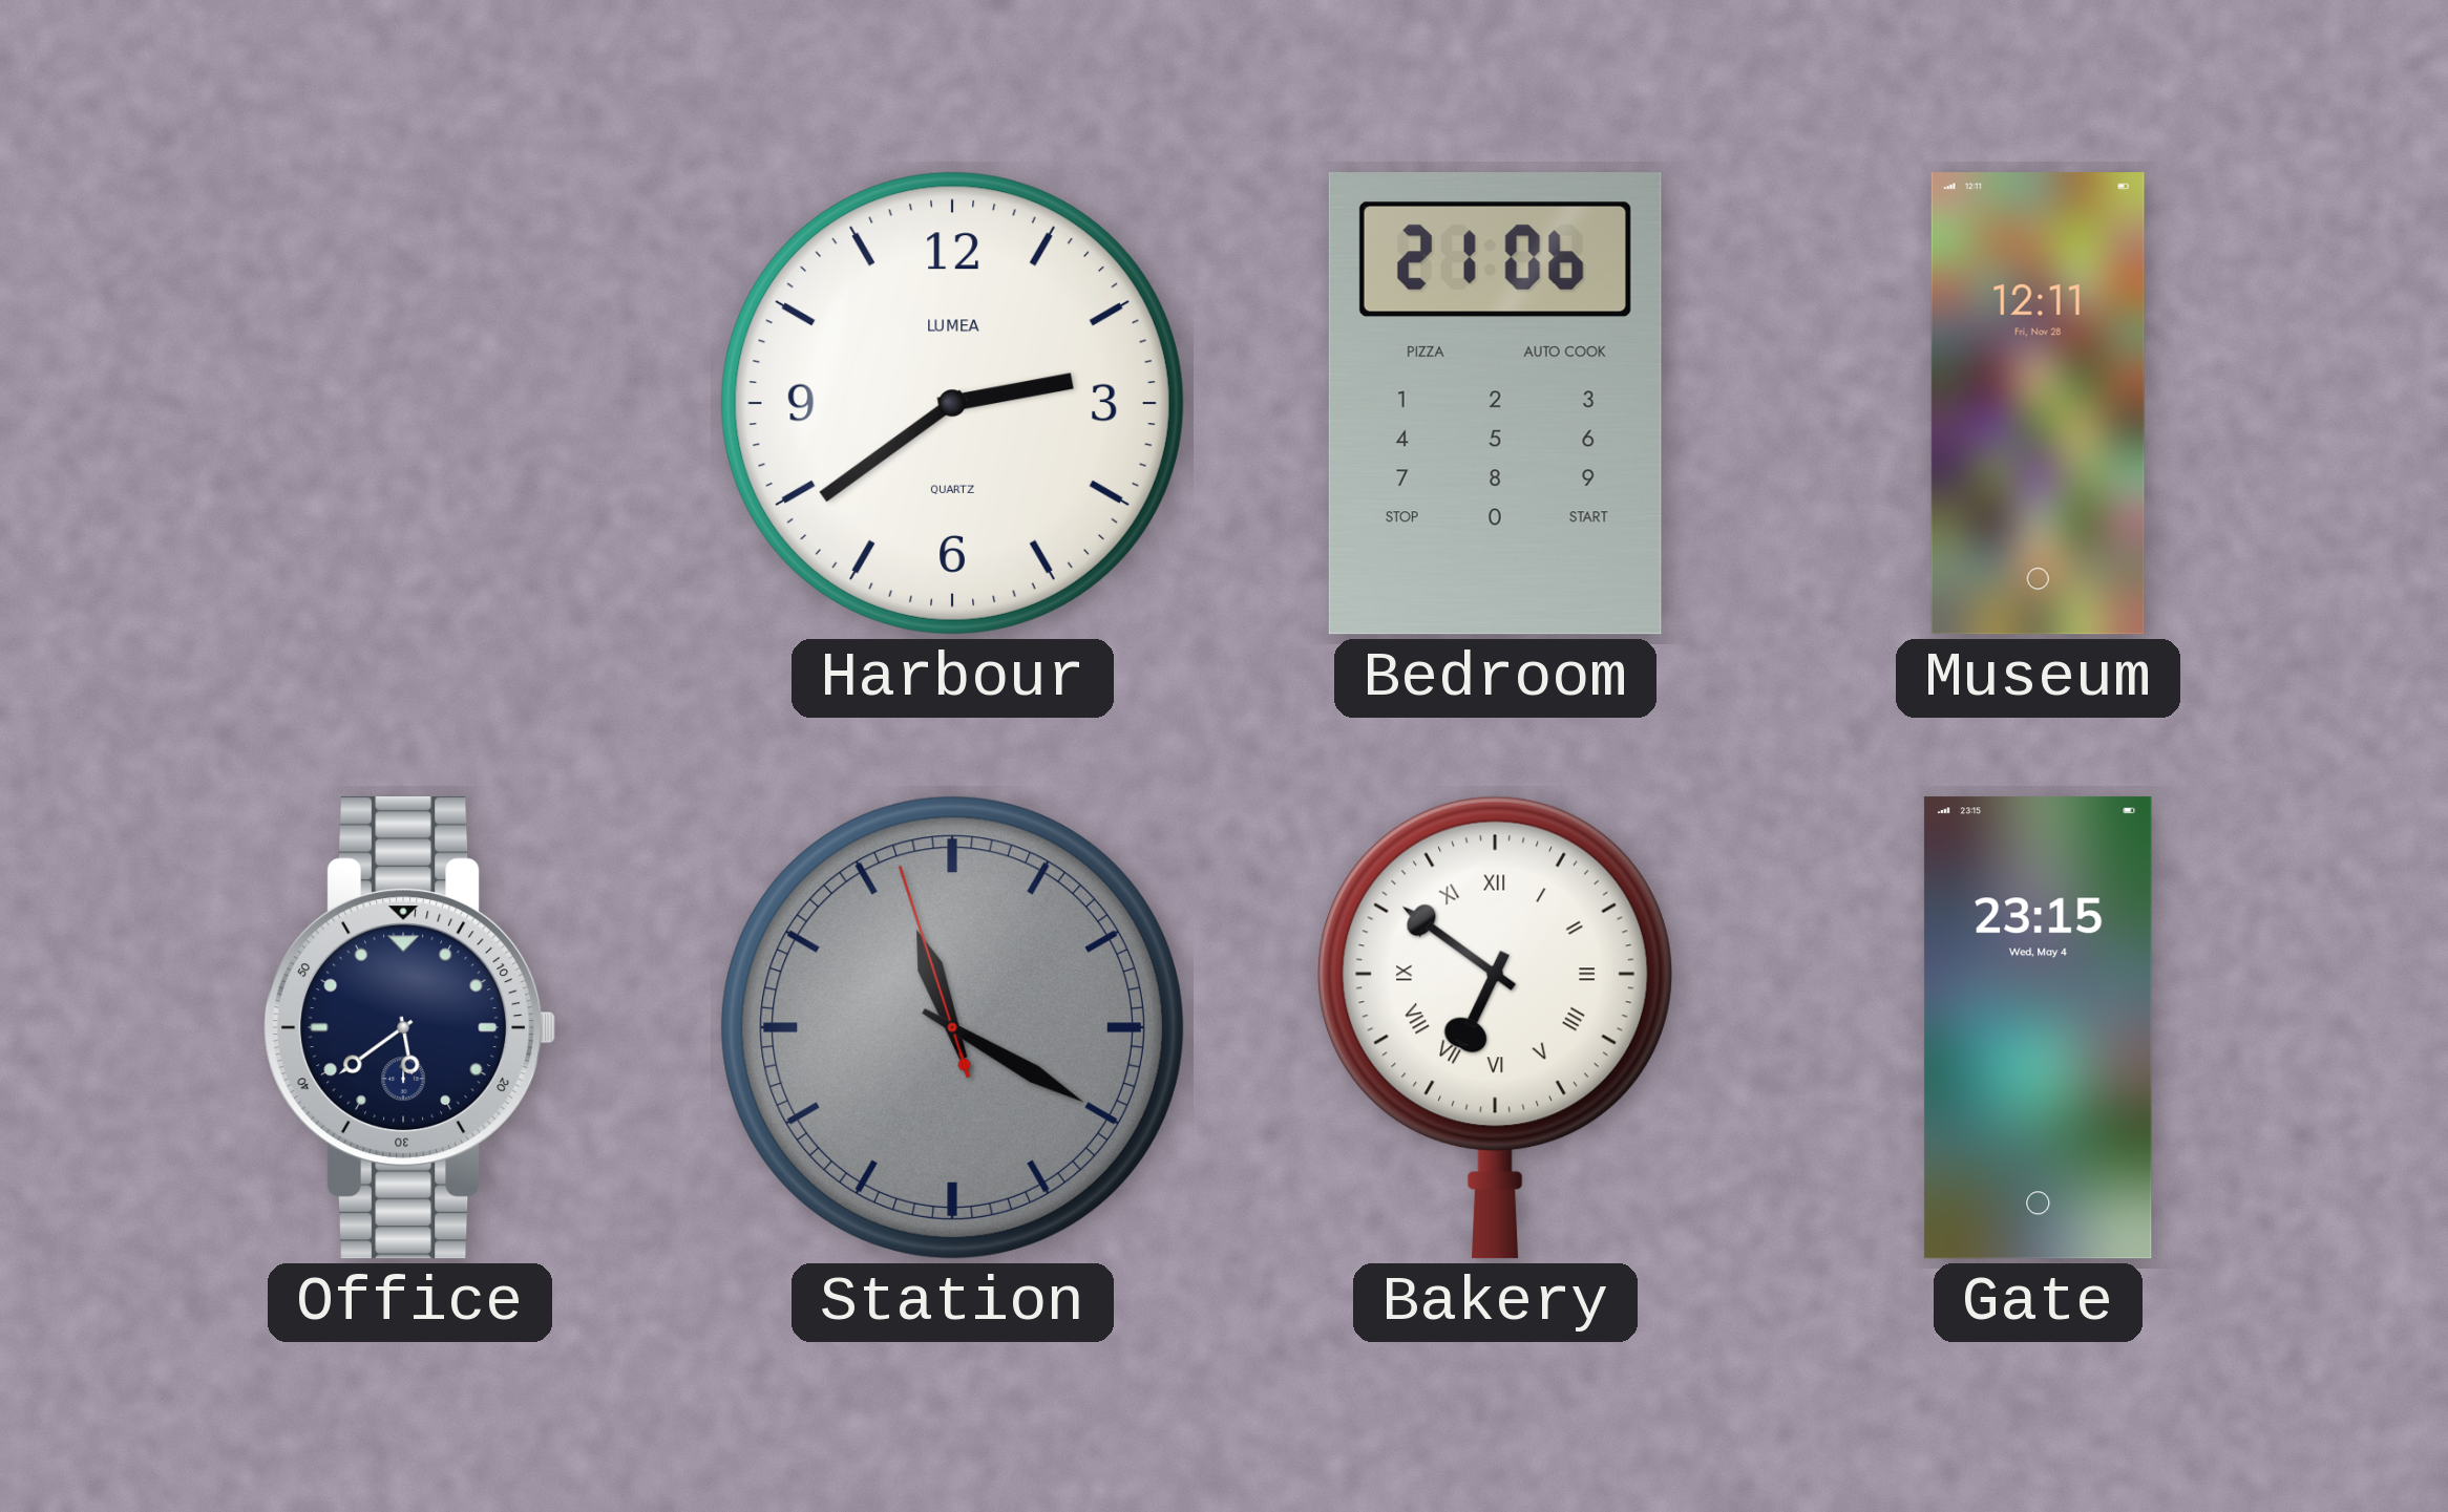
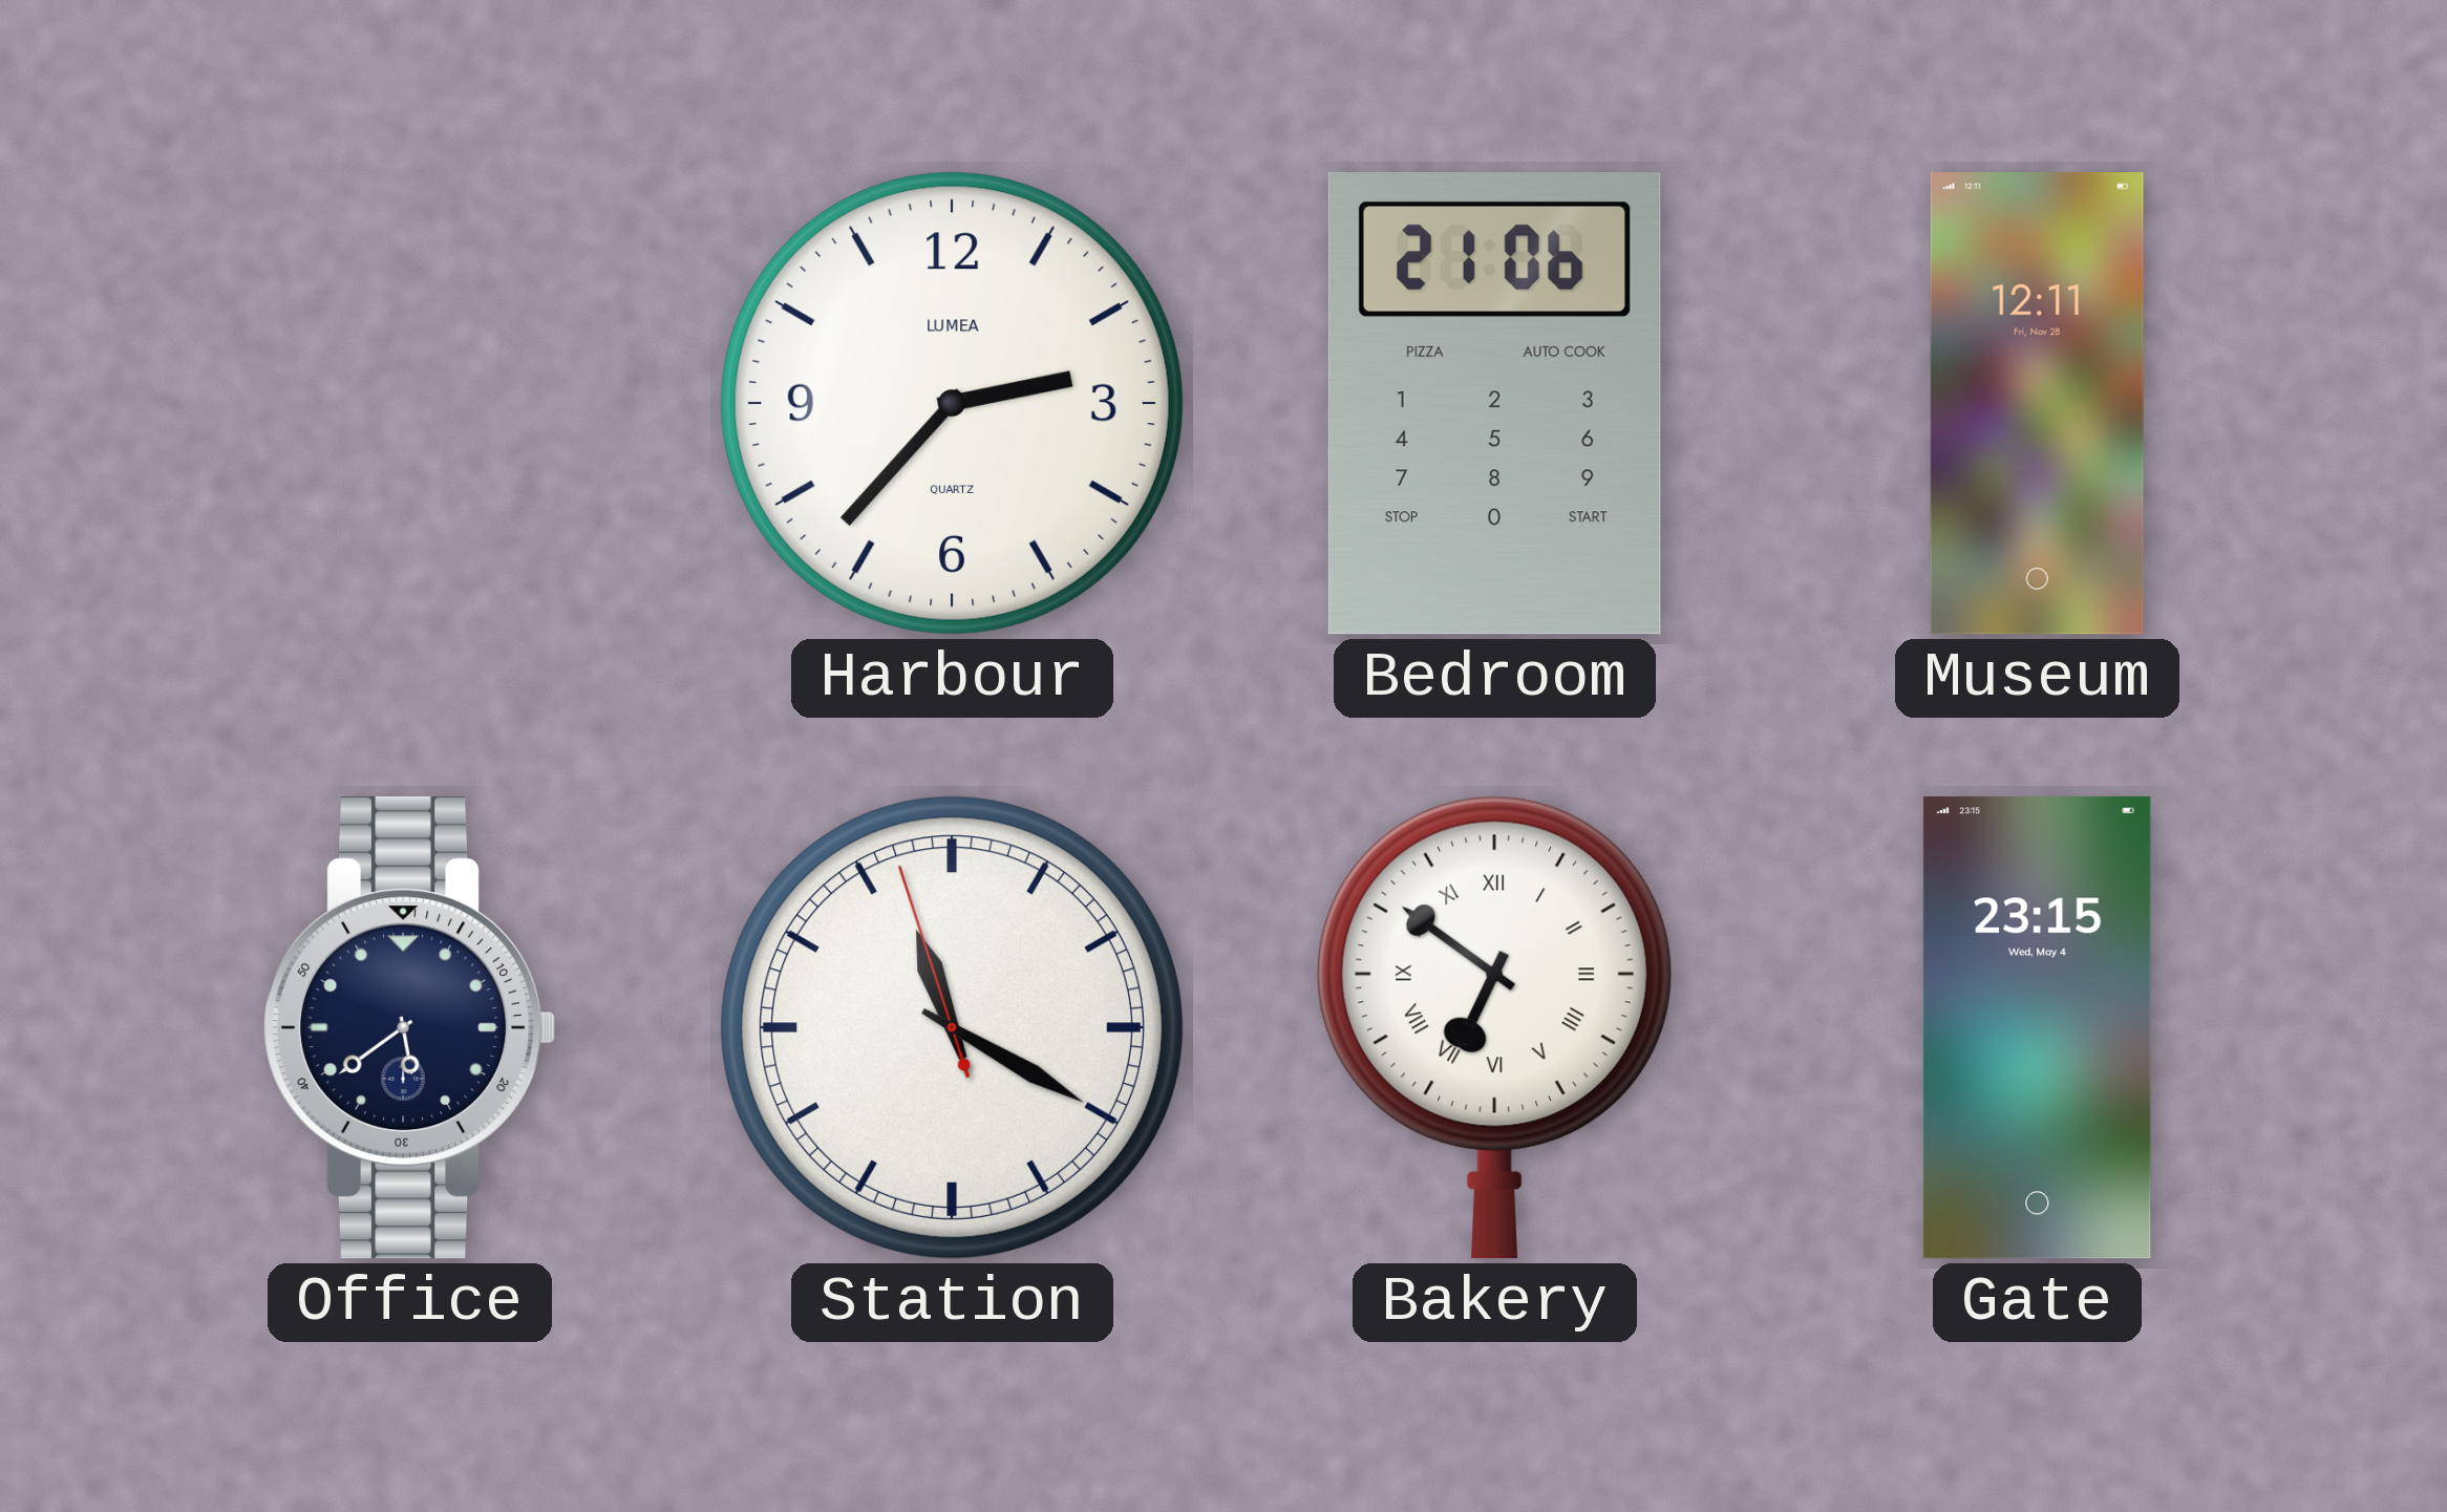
Harbour: 2:39 -> 2:37 (952, 403)
Station dial: grey -> white (952, 1027)
